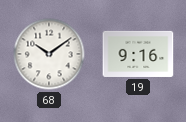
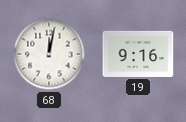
68: 10:09 -> 12:02 (49, 54)
